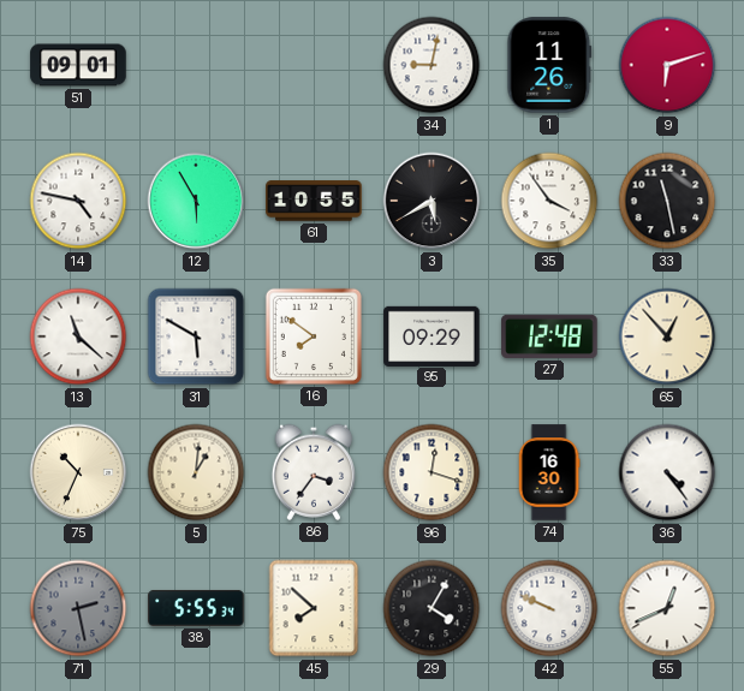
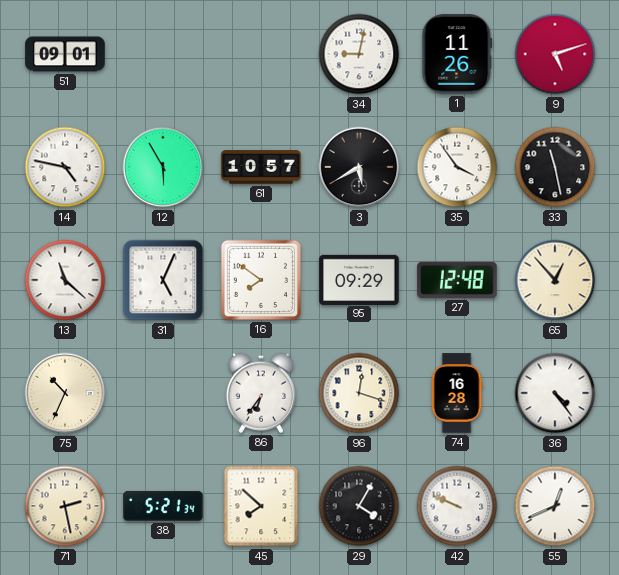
9: 6:12 -> 5:12 (555, 54)
61: 10:55 -> 10:57 (261, 167)
31: 5:50 -> 5:04 (163, 280)
5: 1:01 -> none (196, 472)
86: 3:36 -> 6:36 (260, 393)
74: 16:30 -> 16:28 (457, 393)
71 dial: grey -> cream (65, 506)
38: 5:55 -> 5:21 (163, 506)
